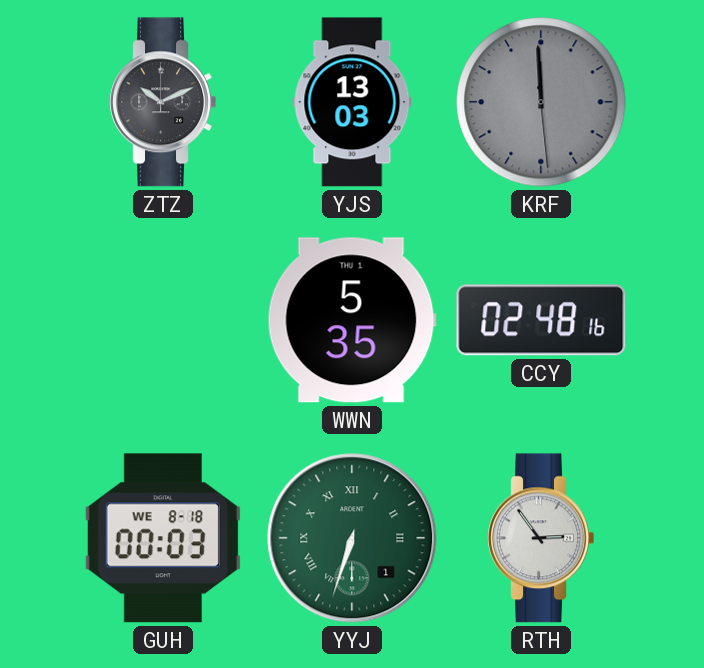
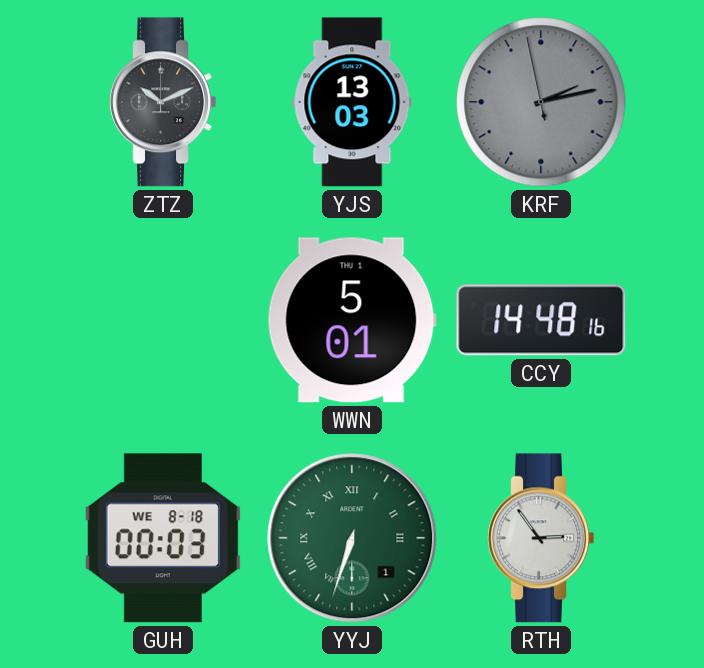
KRF: 11:59 -> 2:12 (541, 102)
WWN: 5:35 -> 5:01 (352, 320)
CCY: 02:48 -> 14:48 (541, 320)
